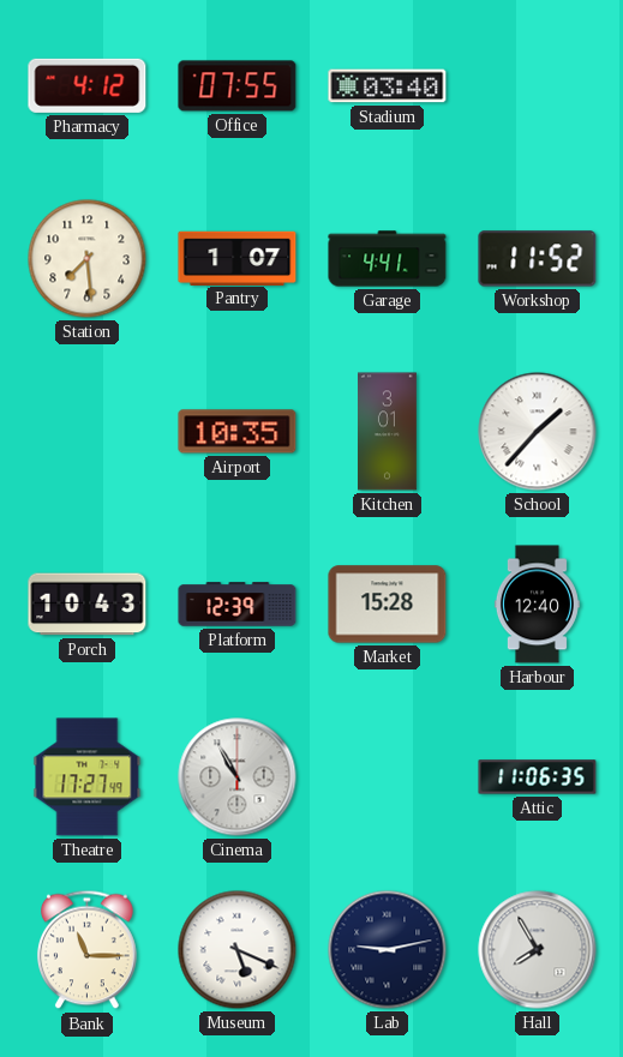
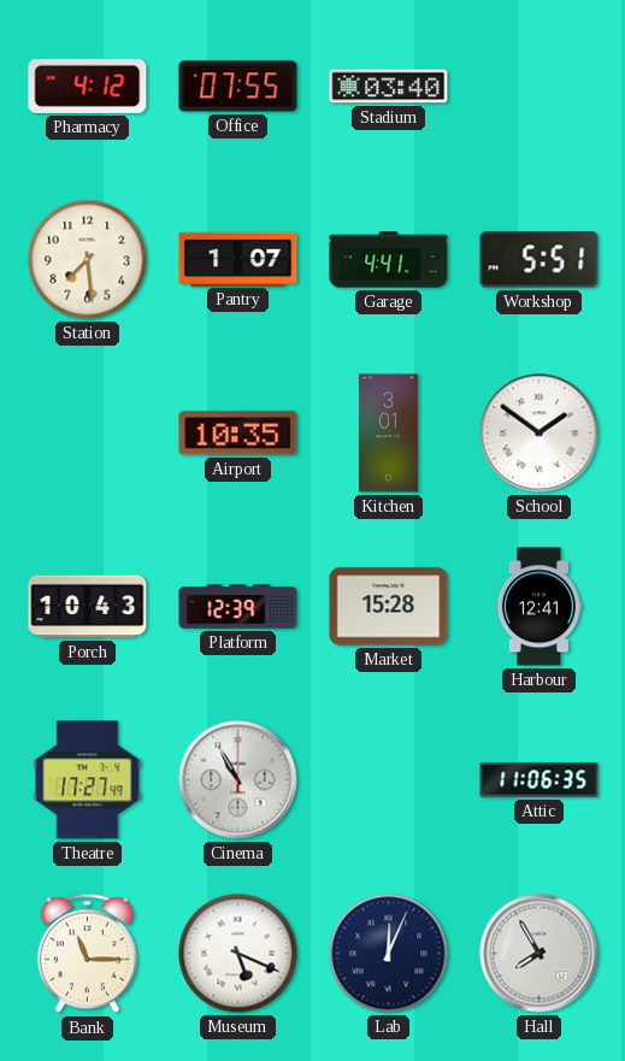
Workshop: 11:52 -> 5:51 (539, 260)
School: 1:37 -> 1:51 (539, 434)
Harbour: 12:40 -> 12:41 (538, 607)
Lab: 9:13 -> 12:04 (389, 954)
